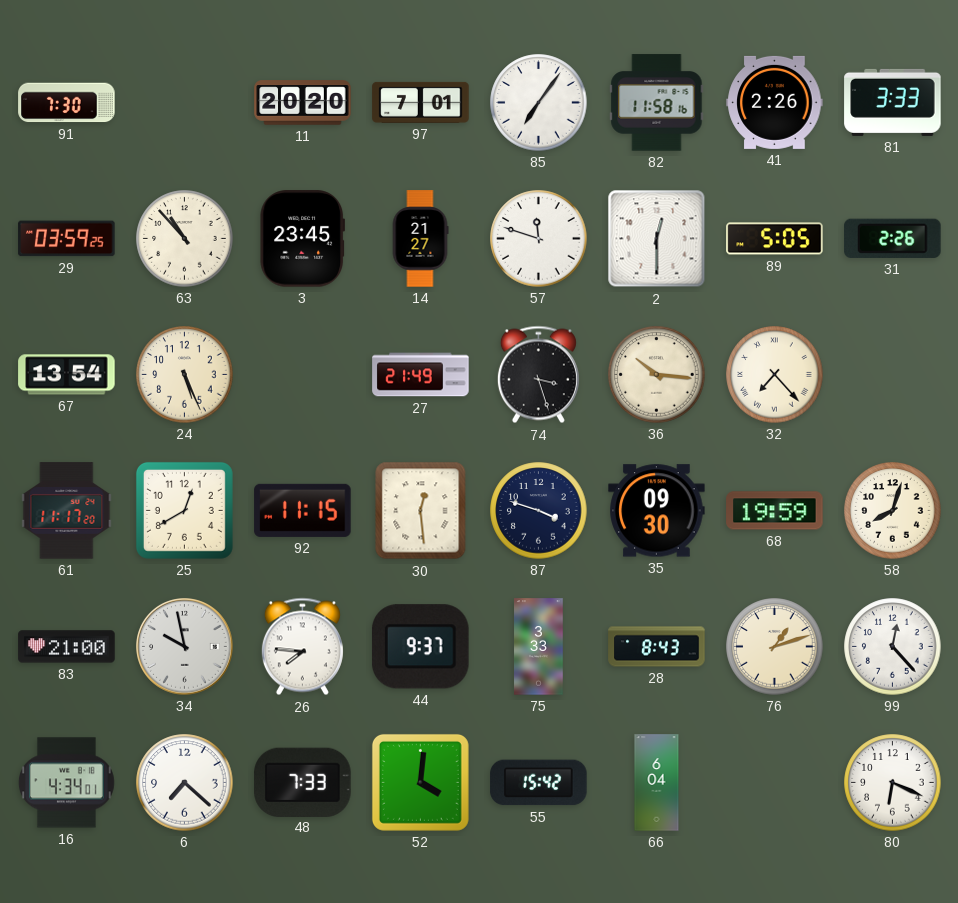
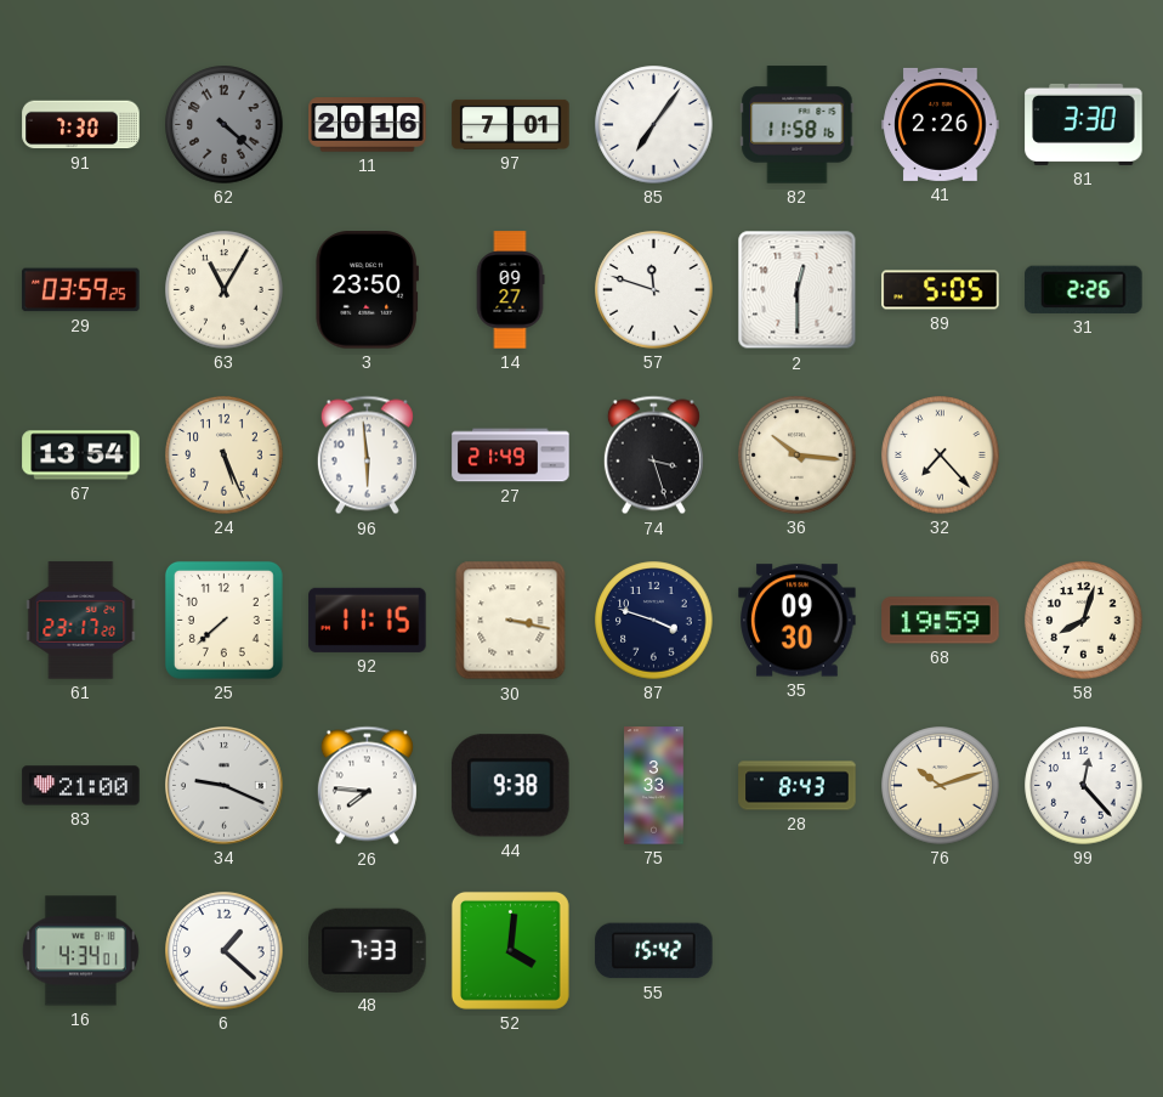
62: none -> 4:22 (225, 125)
11: 20:20 -> 20:16 (368, 125)
81: 3:33 -> 3:30 (1084, 124)
63: 10:53 -> 11:05 (225, 290)
3: 23:45 -> 23:50 (367, 290)
14: 21:27 -> 09:27 (510, 290)
96: none -> 5:59 (367, 456)
61: 11:17 -> 23:17 (81, 621)
25: 12:40 -> 7:38 (223, 620)
30: 12:29 -> 3:17 (511, 621)
34: 9:58 -> 9:19 (225, 786)
44: 9:37 -> 9:38 (510, 786)
76: 1:12 -> 10:12 (941, 786)
6: 7:22 -> 1:22 (225, 951)
66: 6:04 -> none (657, 783)
80: 6:19 -> none (893, 783)
